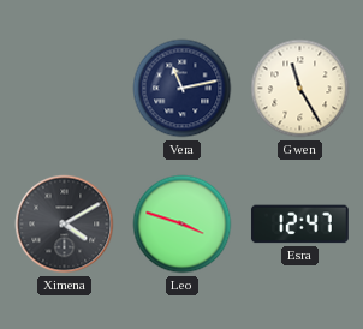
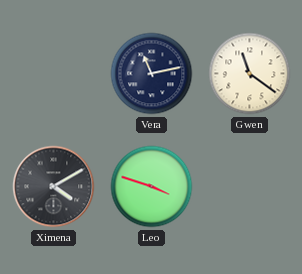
Gwen: 11:25 -> 11:21 (250, 74)
Esra: 12:47 -> none (299, 225)
